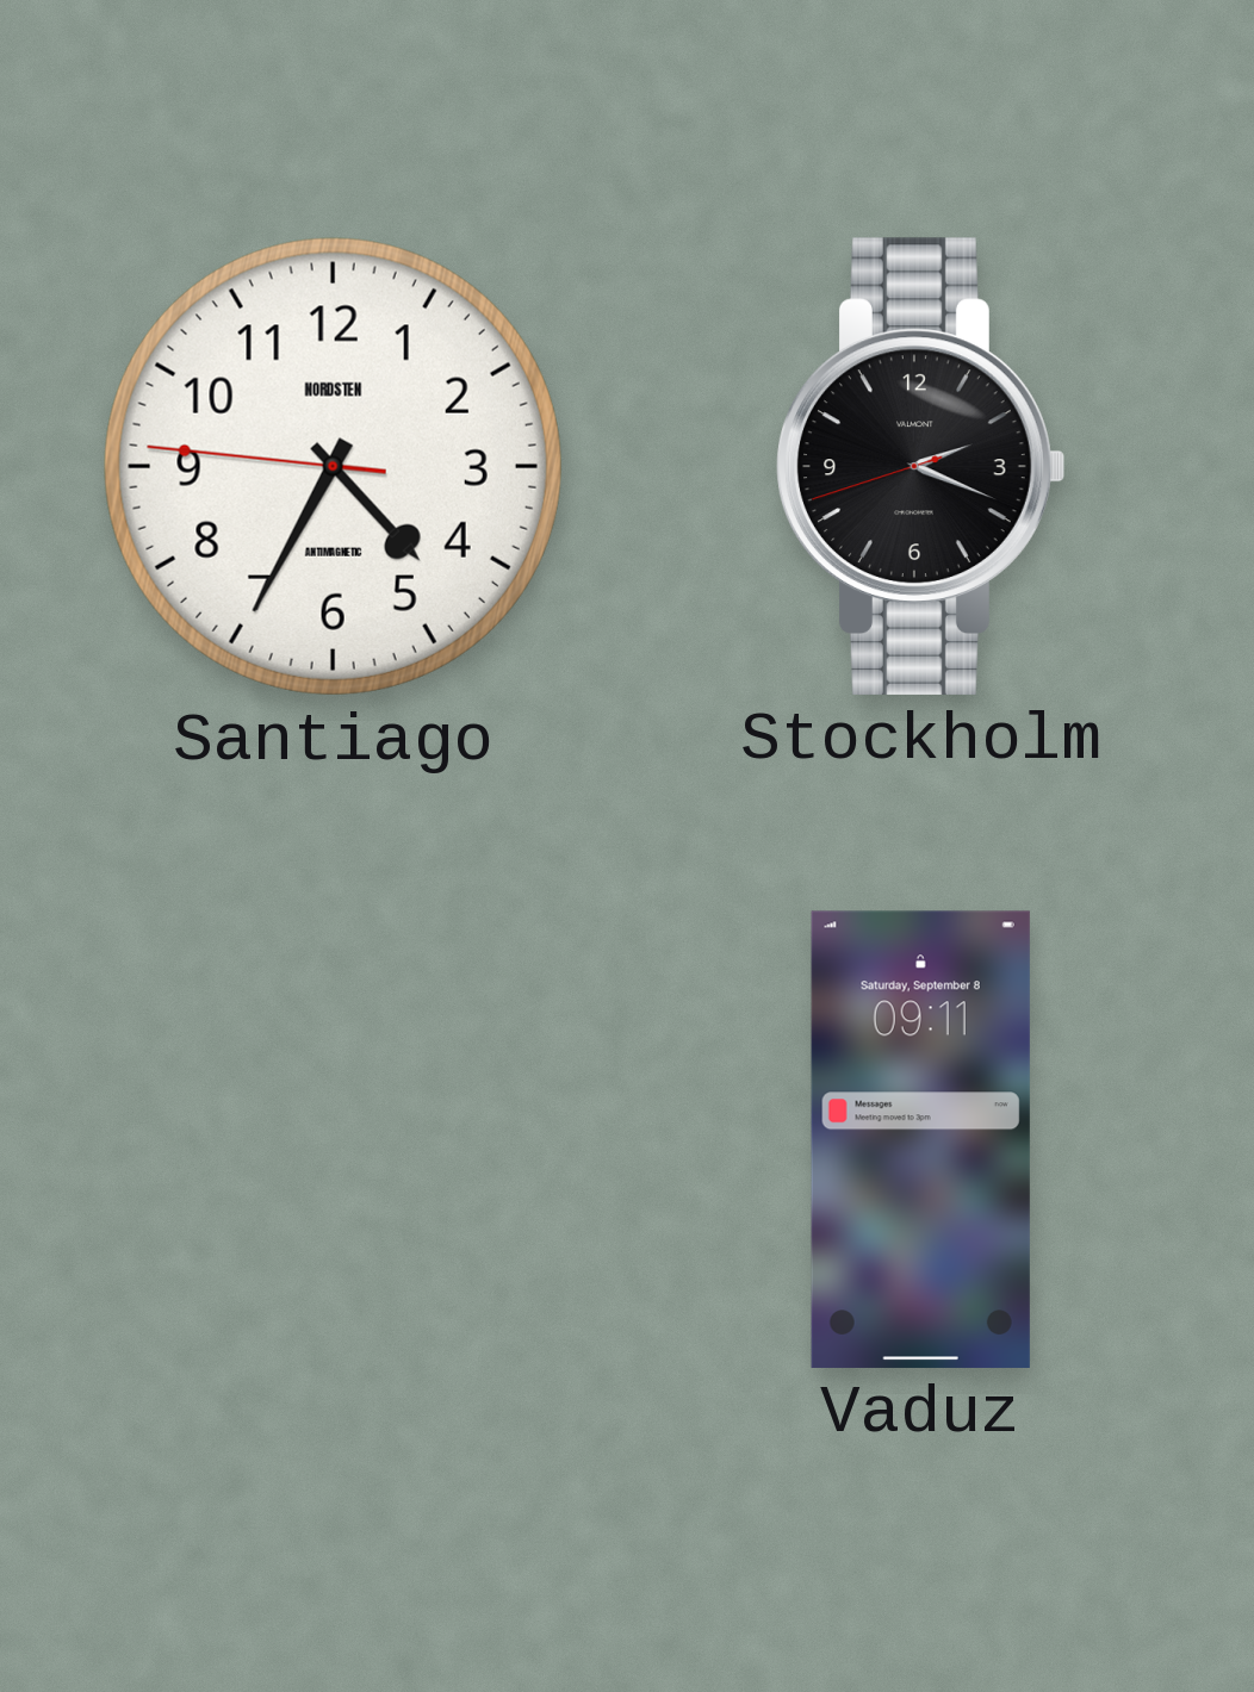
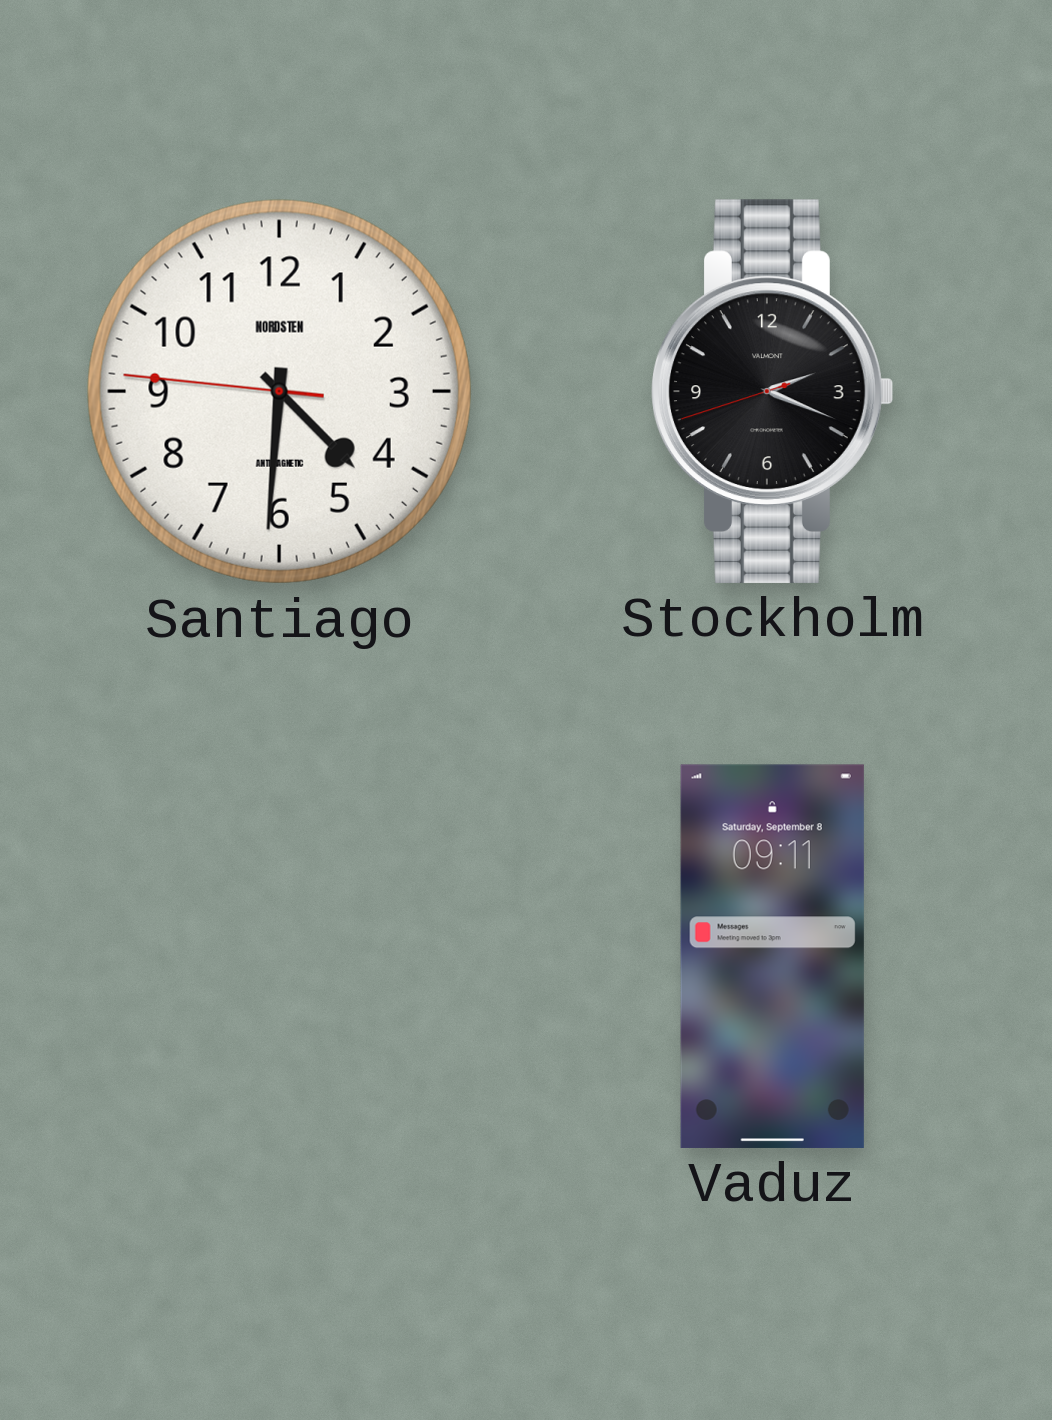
Santiago: 4:34 -> 4:30 (279, 391)
